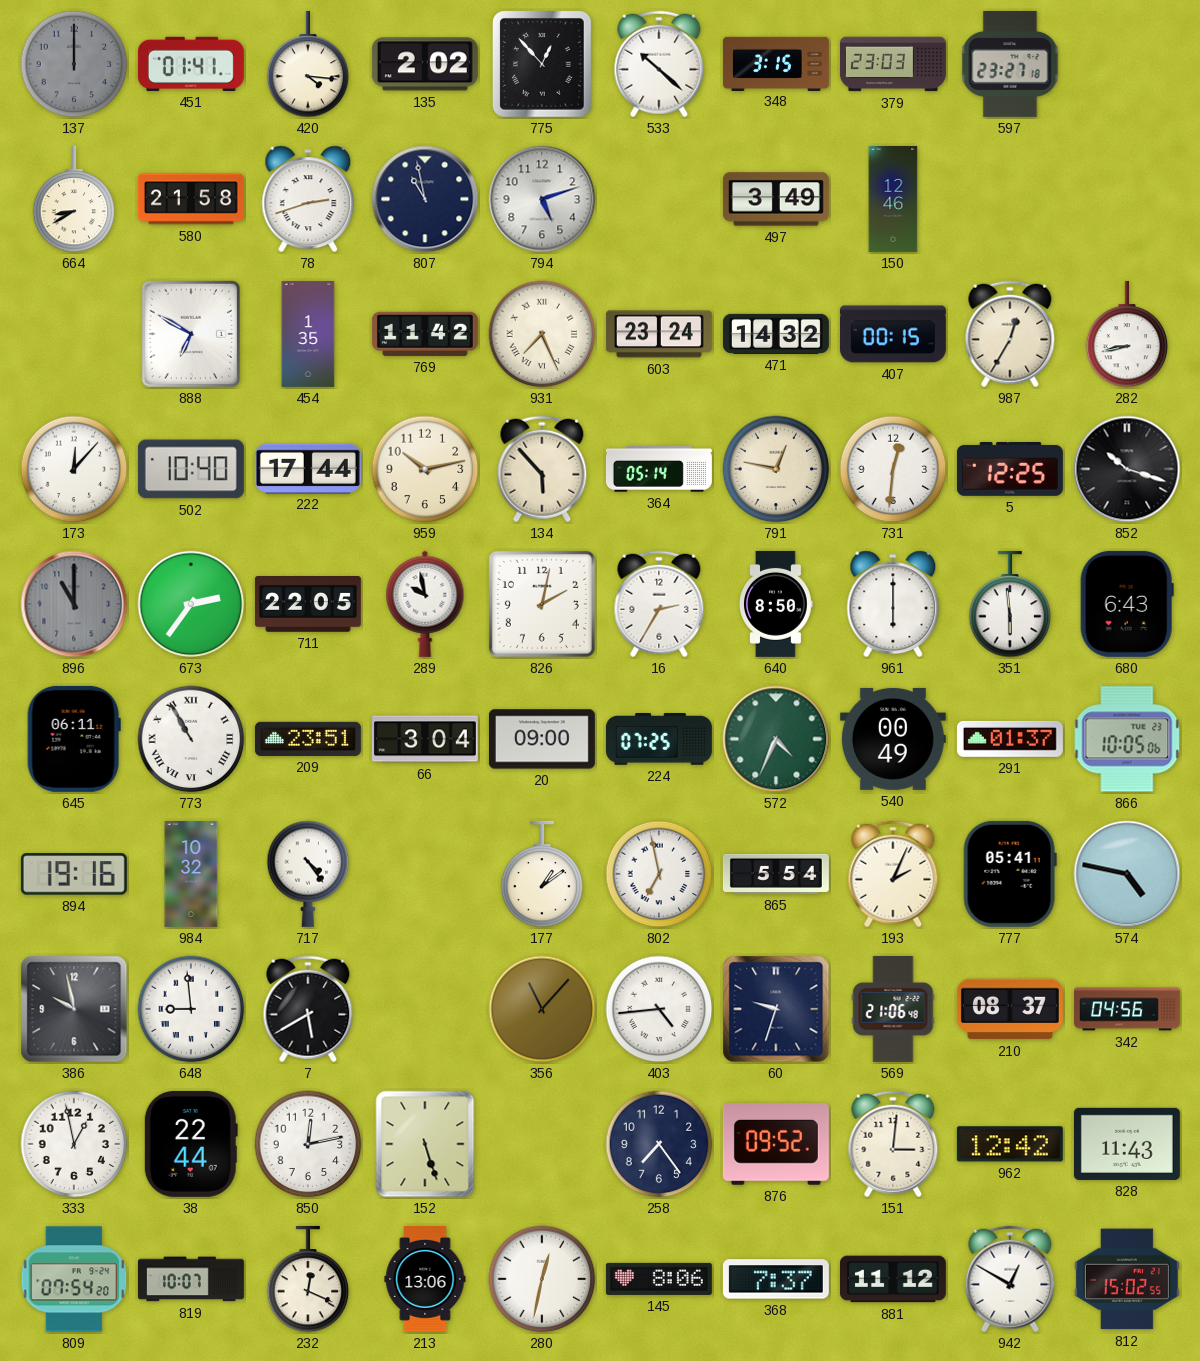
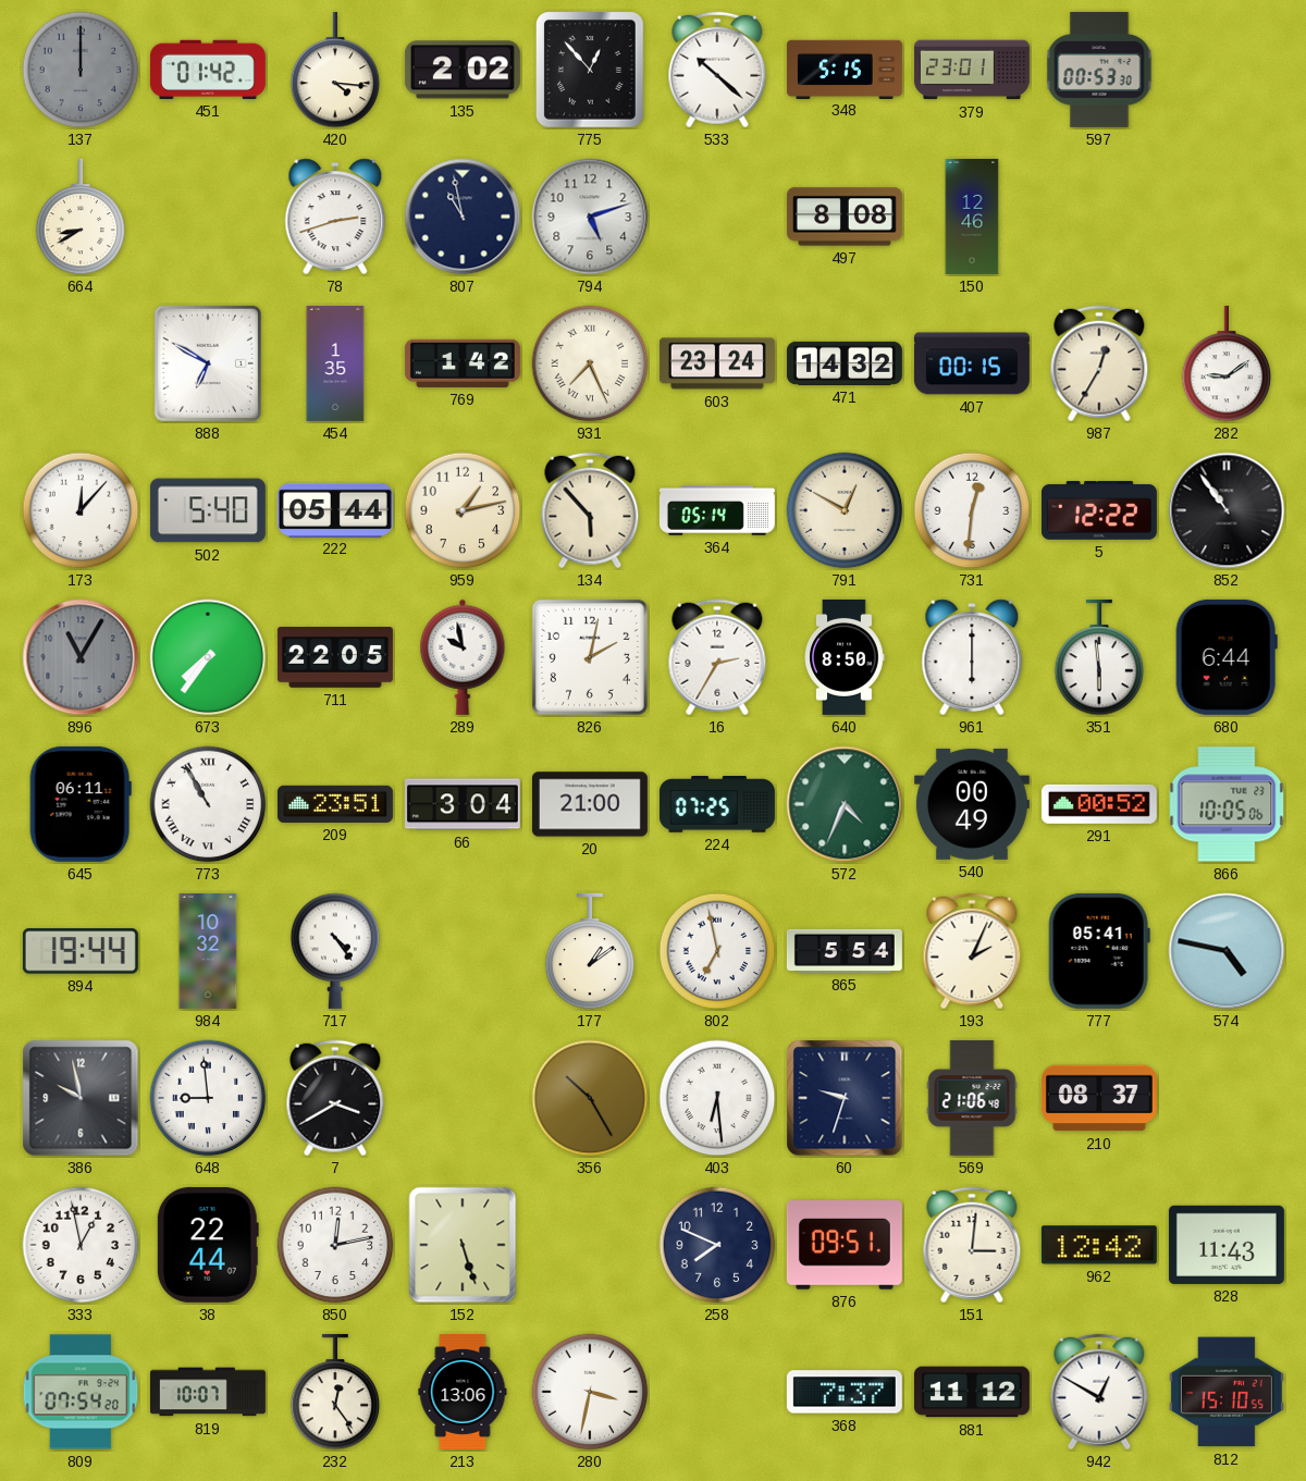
451: 01:41 -> 01:42 (208, 70)
348: 3:15 -> 5:15 (845, 69)
379: 23:03 -> 23:01 (972, 70)
597: 23:27 -> 00:53 (1099, 70)
580: 21:58 -> none (191, 199)
497: 3:49 -> 8:08 (845, 217)
769: 11:42 -> 1:42 (463, 363)
282: 8:43 -> 9:09 (1227, 363)
502: 10:40 -> 5:40 (208, 510)
222: 17:44 -> 05:44 (335, 509)
959: 10:13 -> 1:13 (463, 510)
791: 12:47 -> 12:50 (845, 510)
5: 12:25 -> 12:22 (1099, 511)
852: 10:18 -> 10:54 (1227, 510)
896: 11:00 -> 11:05 (81, 657)
673: 2:36 -> 7:36 (208, 657)
680: 6:43 -> 6:44 (1227, 657)
20: 09:00 -> 21:00 (590, 804)
291: 01:37 -> 00:52 (1099, 804)
894: 19:16 -> 19:44 (81, 951)
7: 5:40 -> 3:40 (335, 1098)
356: 11:07 -> 10:25 (590, 1098)
403: 4:44 -> 6:29 (717, 1098)
342: 04:56 -> none (1127, 1009)
258: 7:24 -> 7:49 (717, 1245)
876: 09:52 -> 09:51 (845, 1246)
232: 12:19 -> 12:24 (335, 1392)
280: 12:32 -> 3:32 (590, 1392)
145: 8:06 -> none (659, 1279)
812: 15:02 -> 15:10 (1227, 1392)
